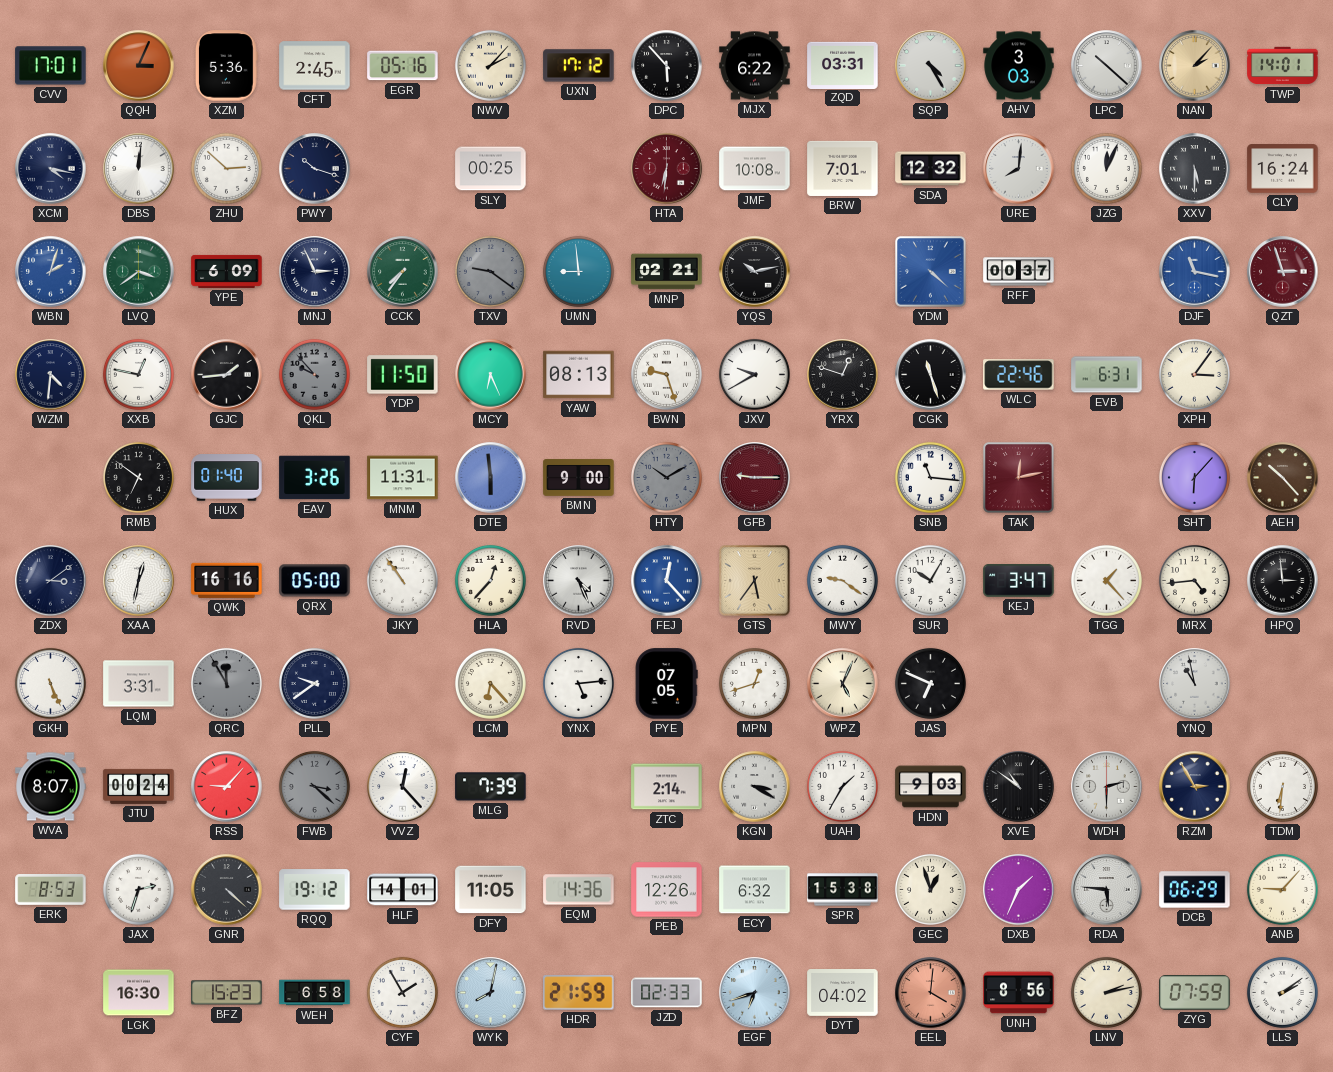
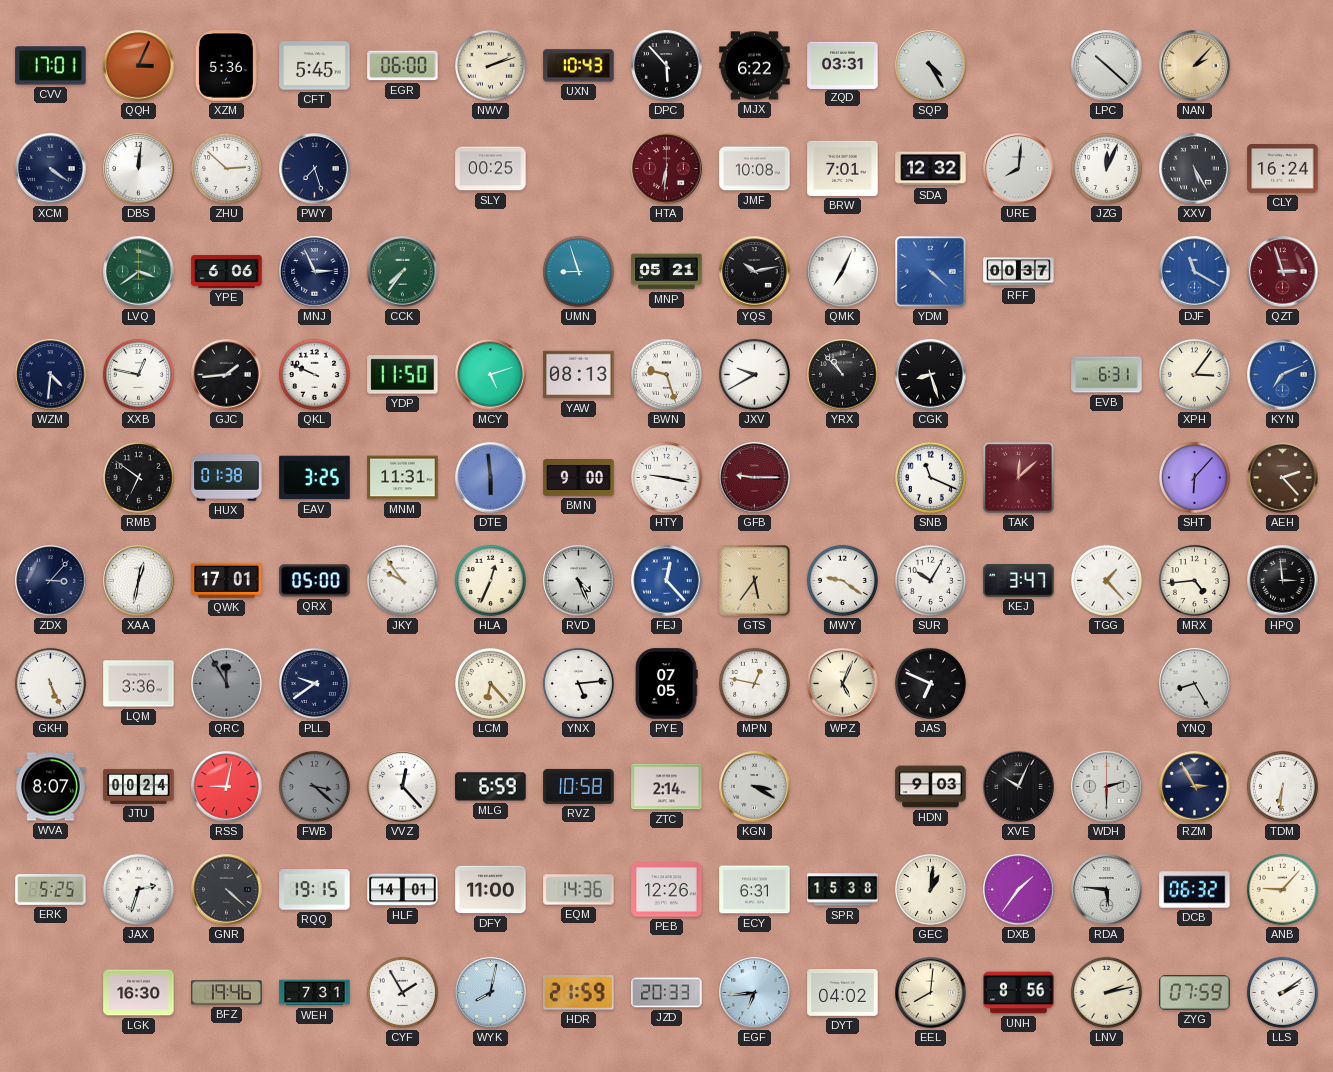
CFT: 2:45 -> 5:45 (315, 66)
EGR: 05:16 -> 06:00 (403, 66)
NWV: 2:07 -> 2:12 (490, 65)
UXN: 17:12 -> 10:43 (579, 66)
AHV: 3:03 -> none (1019, 66)
TWP: 14:01 -> none (1283, 66)
XCM: 4:17 -> 4:21 (51, 169)
PWY: 10:18 -> 7:27 (315, 169)
XXV: 5:30 -> 5:25 (1195, 169)
WBN: 2:03 -> none (51, 272)
YPE: 6:09 -> 6:06 (227, 271)
TXV: 9:21 -> none (490, 271)
UMN: 8:59 -> 8:57 (578, 271)
MNP: 02:21 -> 05:21 (667, 272)
QMK: none -> 7:04 (843, 272)
DJF: 11:17 -> 11:20 (1195, 272)
QKL: 9:53 -> 9:49 (314, 374)
QKL dial: grey -> white (314, 374)
MCY: 6:26 -> 5:12 (491, 375)
YRX: 12:48 -> 10:53 (843, 375)
CGK: 11:27 -> 8:27 (931, 375)
WLC: 22:46 -> none (1019, 375)
KYN: none -> 7:11 (1283, 375)
HUX: 01:40 -> 01:38 (227, 478)
EAV: 3:26 -> 3:25 (315, 478)
HTY: 10:10 -> 9:17 (666, 477)
HTY dial: grey -> white (666, 477)
SNB: 11:16 -> 11:19 (930, 477)
TAK: 12:13 -> 12:08 (1019, 478)
AEH: 10:23 -> 2:23 (1283, 478)
ZDX: 3:09 -> 3:07 (51, 581)
QWK: 16:16 -> 17:01 (227, 580)
JKY: 10:54 -> 9:54 (402, 580)
HLA: 12:37 -> 12:34 (490, 580)
LQM: 3:31 -> 3:36 (139, 684)
MPN: 12:42 -> 12:47 (754, 683)
YNQ: 10:58 -> 8:25 (1195, 684)
RSS: 9:07 -> 9:02 (227, 787)
MLG: 7:39 -> 6:59 (491, 787)
RVZ: none -> 10:58 (579, 786)
UAH: 1:35 -> none (842, 786)
XVE: 10:51 -> 10:04 (1019, 787)
ERK: 8:53 -> 5:25 (51, 890)
RQQ: 19:12 -> 19:15 (315, 890)
DFY: 11:05 -> 11:00 (491, 890)
ECY: 6:32 -> 6:31 (755, 890)
GEC: 12:57 -> 1:01 (930, 889)
DXB: 1:34 -> 1:36 (1019, 890)
DCB: 06:29 -> 06:32 (1195, 890)
BFZ: 15:23 -> 19:46 (227, 993)
WEH: 6:58 -> 7:31 (315, 993)
JZD: 02:33 -> 20:33 (667, 993)
EGF: 6:42 -> 6:44 (755, 993)
EEL: 4:01 -> 8:01 (931, 993)
EEL dial: salmon -> cream (931, 993)
